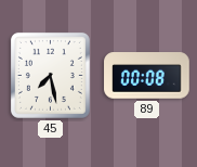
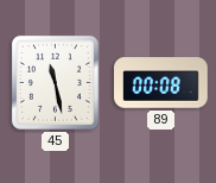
45: 7:28 -> 11:28 (55, 82)
